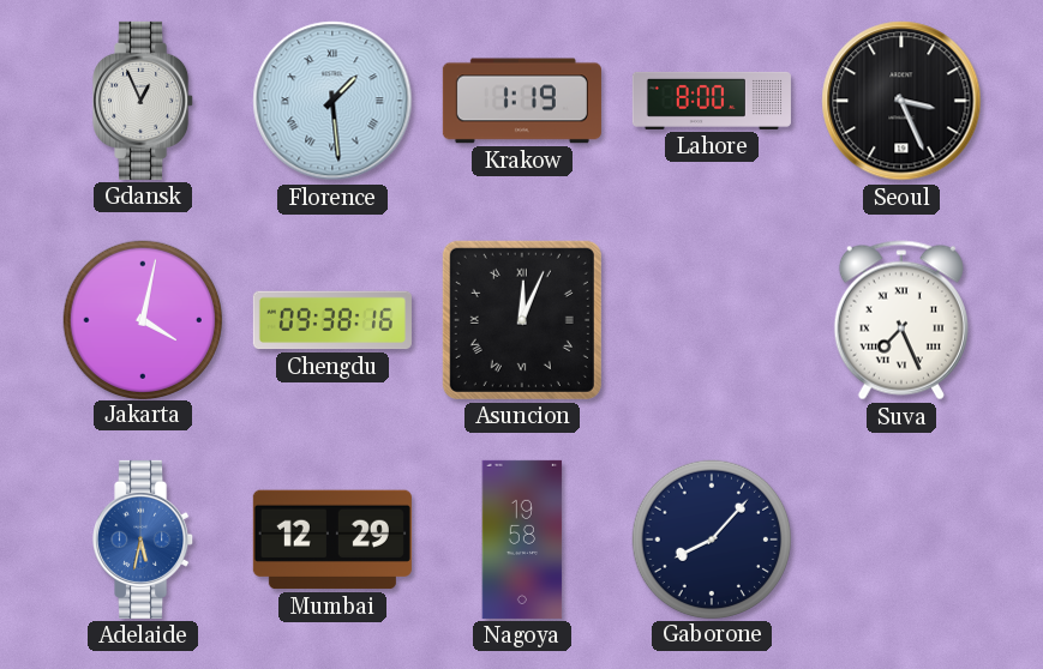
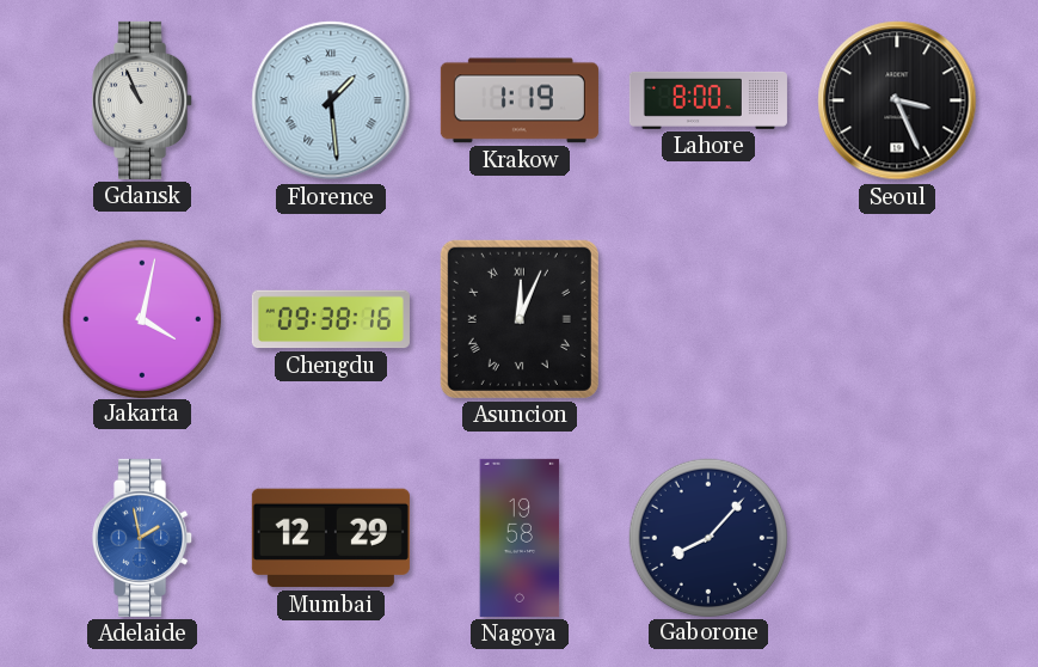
Gdansk: 12:56 -> 10:56 (143, 100)
Suva: 7:26 -> none (901, 320)
Adelaide: 5:32 -> 1:58 (143, 538)
